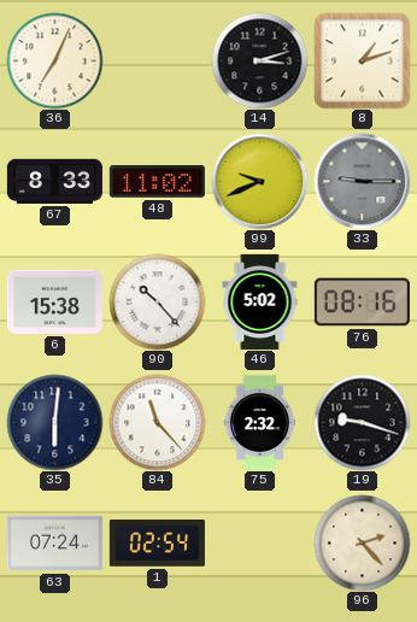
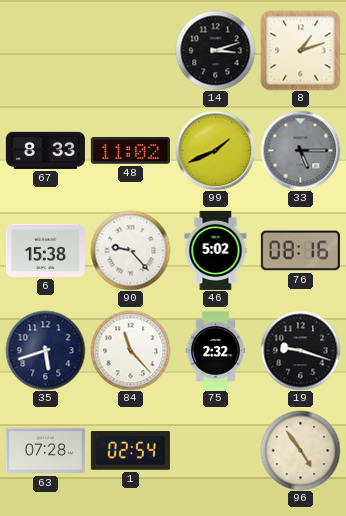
36: 7:04 -> none (54, 60)
99: 9:41 -> 1:41 (215, 150)
33: 9:15 -> 5:15 (300, 150)
90: 10:23 -> 9:23 (130, 250)
35: 6:01 -> 5:42 (45, 350)
63: 07:24 -> 07:28 (45, 451)
96: 2:23 -> 4:54 (300, 450)
